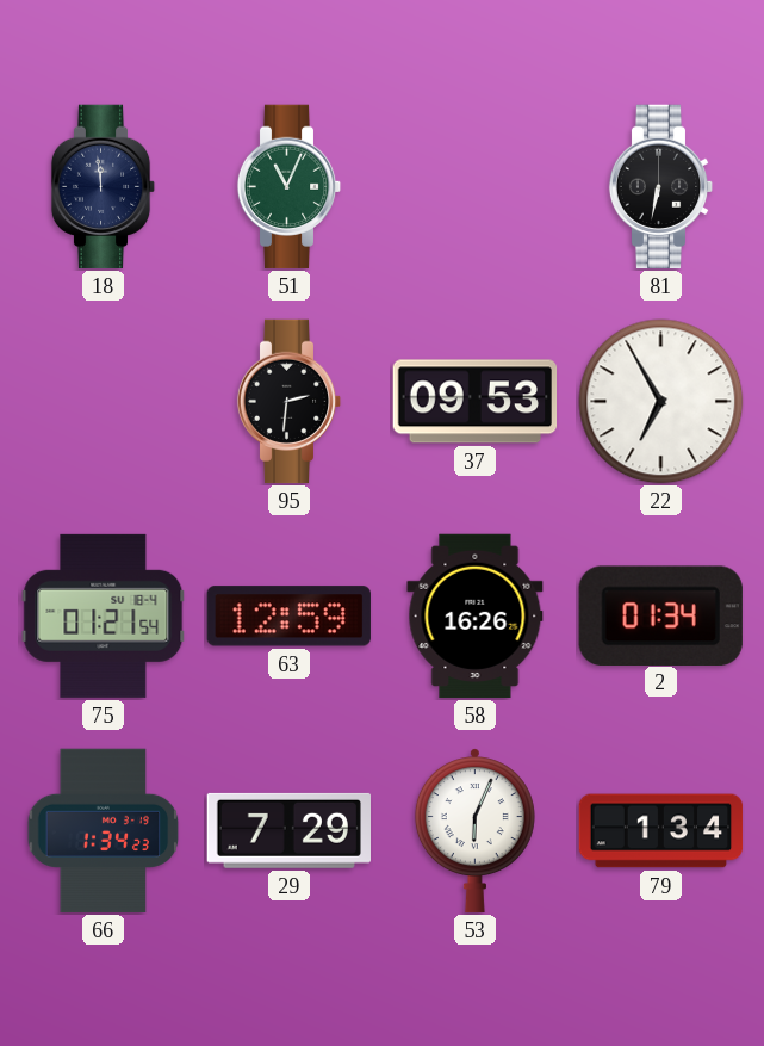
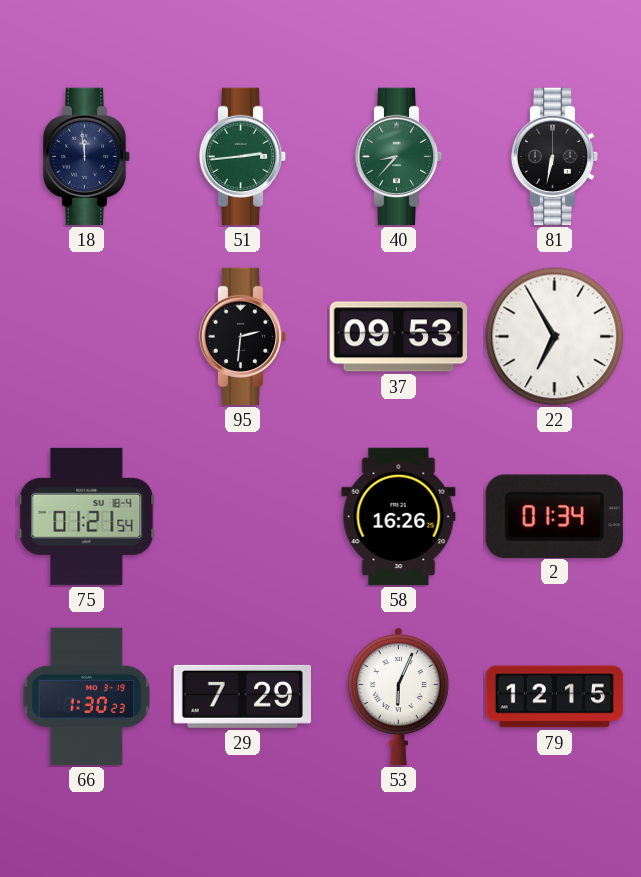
51: 11:04 -> 2:44 (243, 157)
40: none -> 8:37 (399, 157)
63: 12:59 -> none (288, 617)
66: 1:34 -> 1:30 (87, 697)
79: 1:34 -> 12:15 (555, 697)
